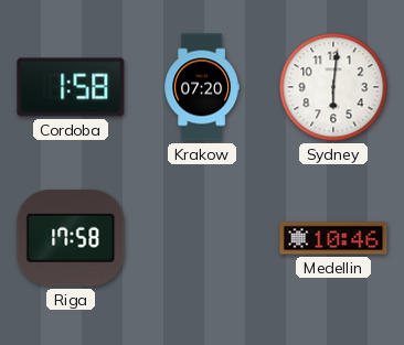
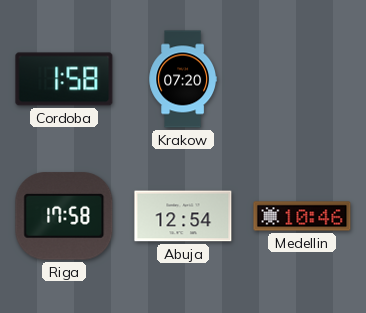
Sydney: 6:01 -> none (333, 87)
Abuja: none -> 12:54 (183, 216)
